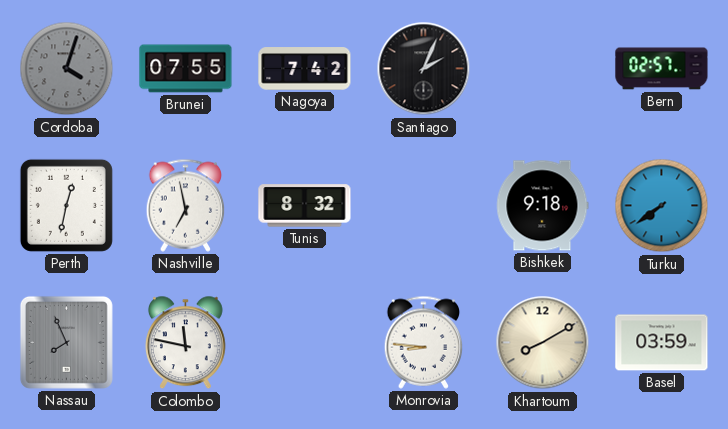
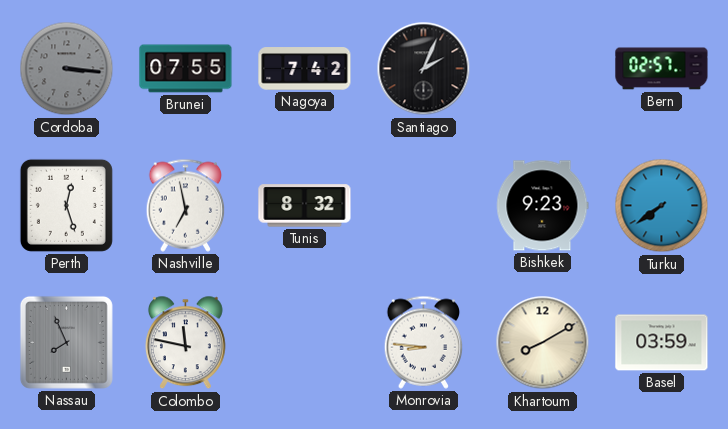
Cordoba: 4:03 -> 3:16 (67, 69)
Perth: 12:32 -> 12:27 (66, 205)
Bishkek: 9:18 -> 9:23 (542, 206)
